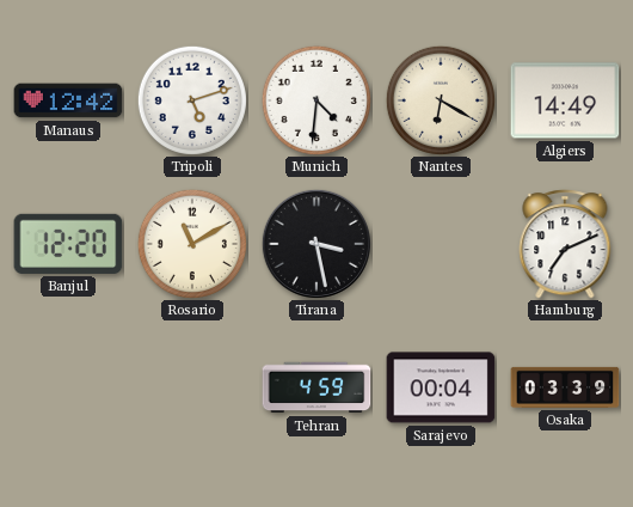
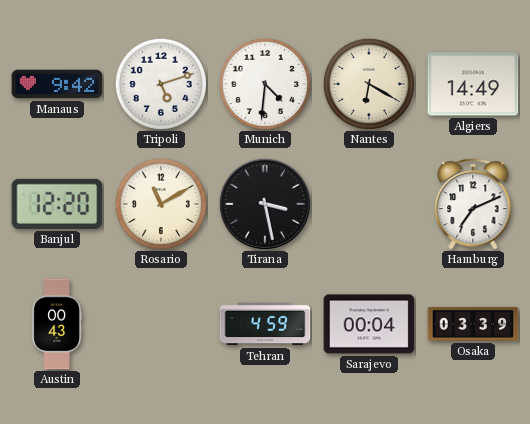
Manaus: 12:42 -> 9:42 (57, 84)
Austin: none -> 00:43 (57, 324)
